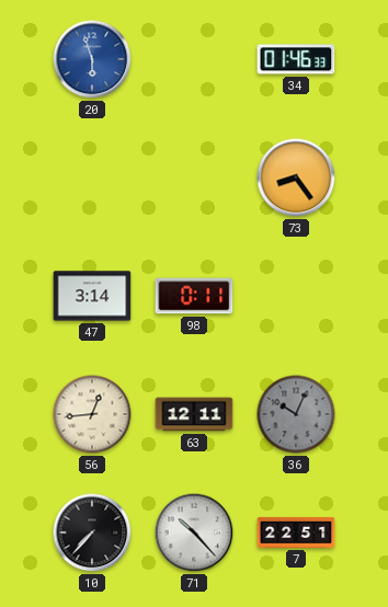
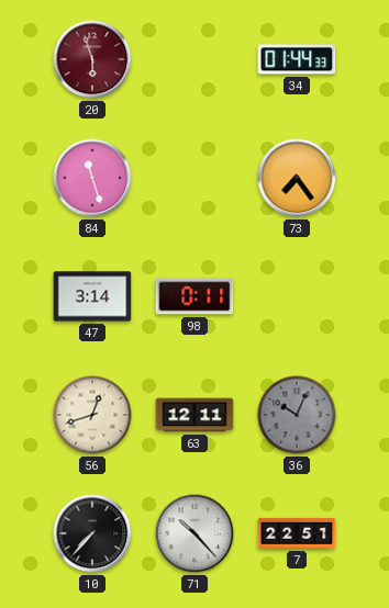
20 dial: blue -> burgundy (92, 59)
34: 01:46 -> 01:44 (297, 59)
84: none -> 11:27 (92, 178)
73: 8:24 -> 7:24 (297, 178)
56: 12:44 -> 12:42 (92, 415)
